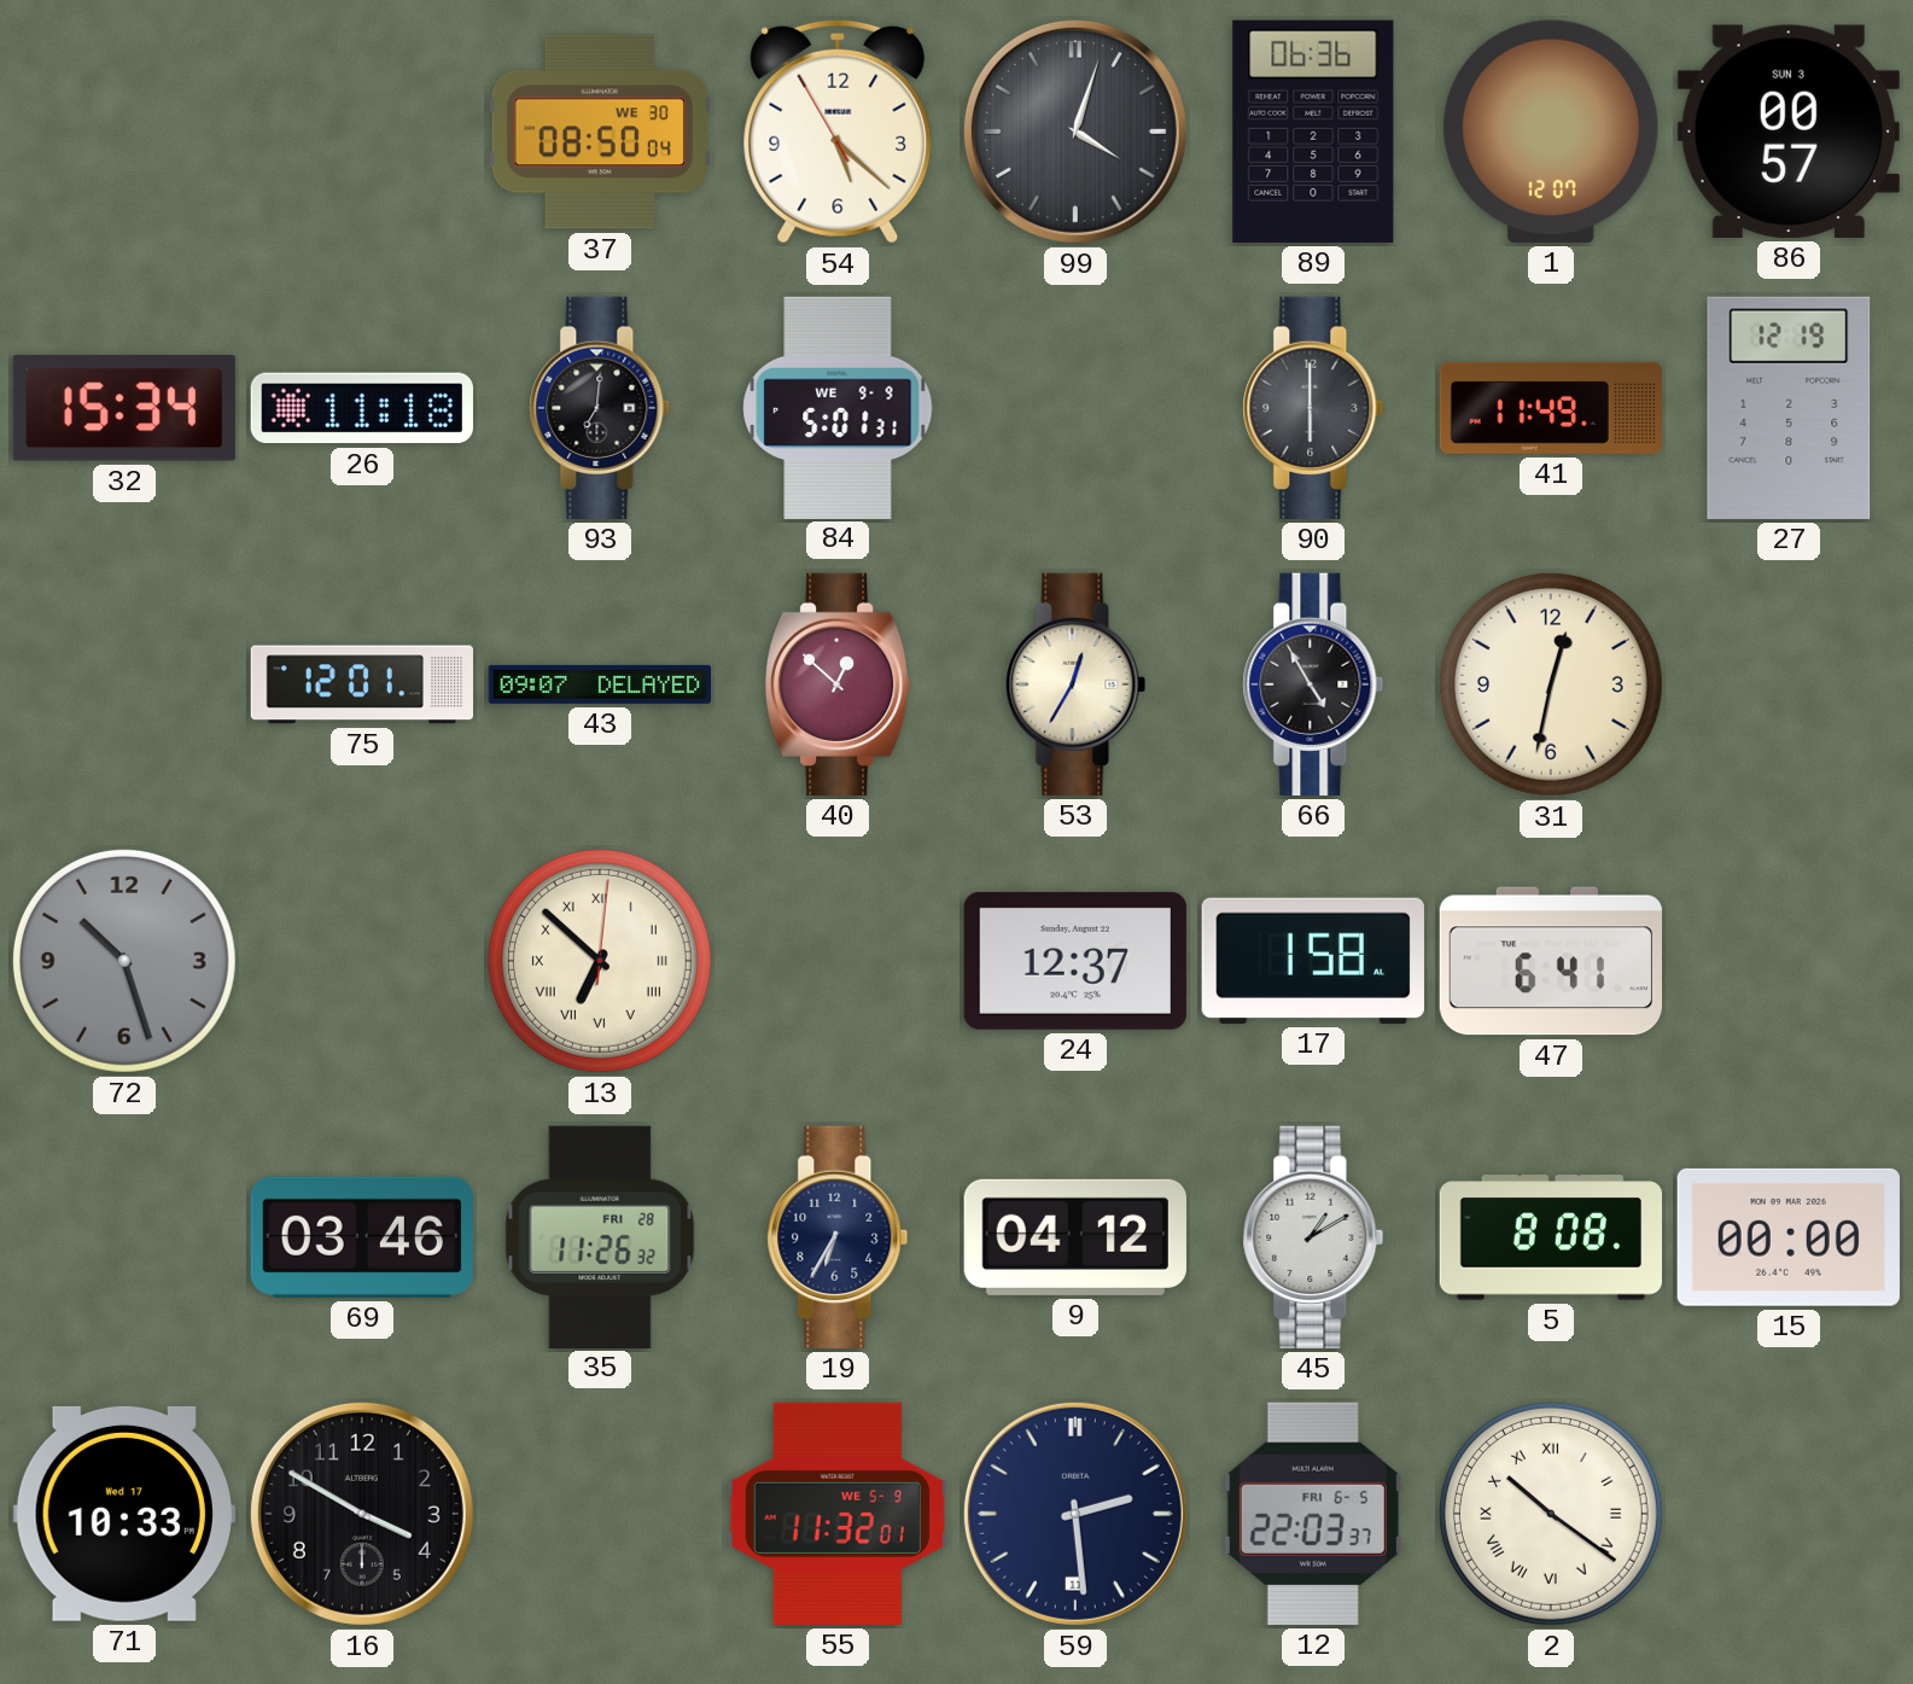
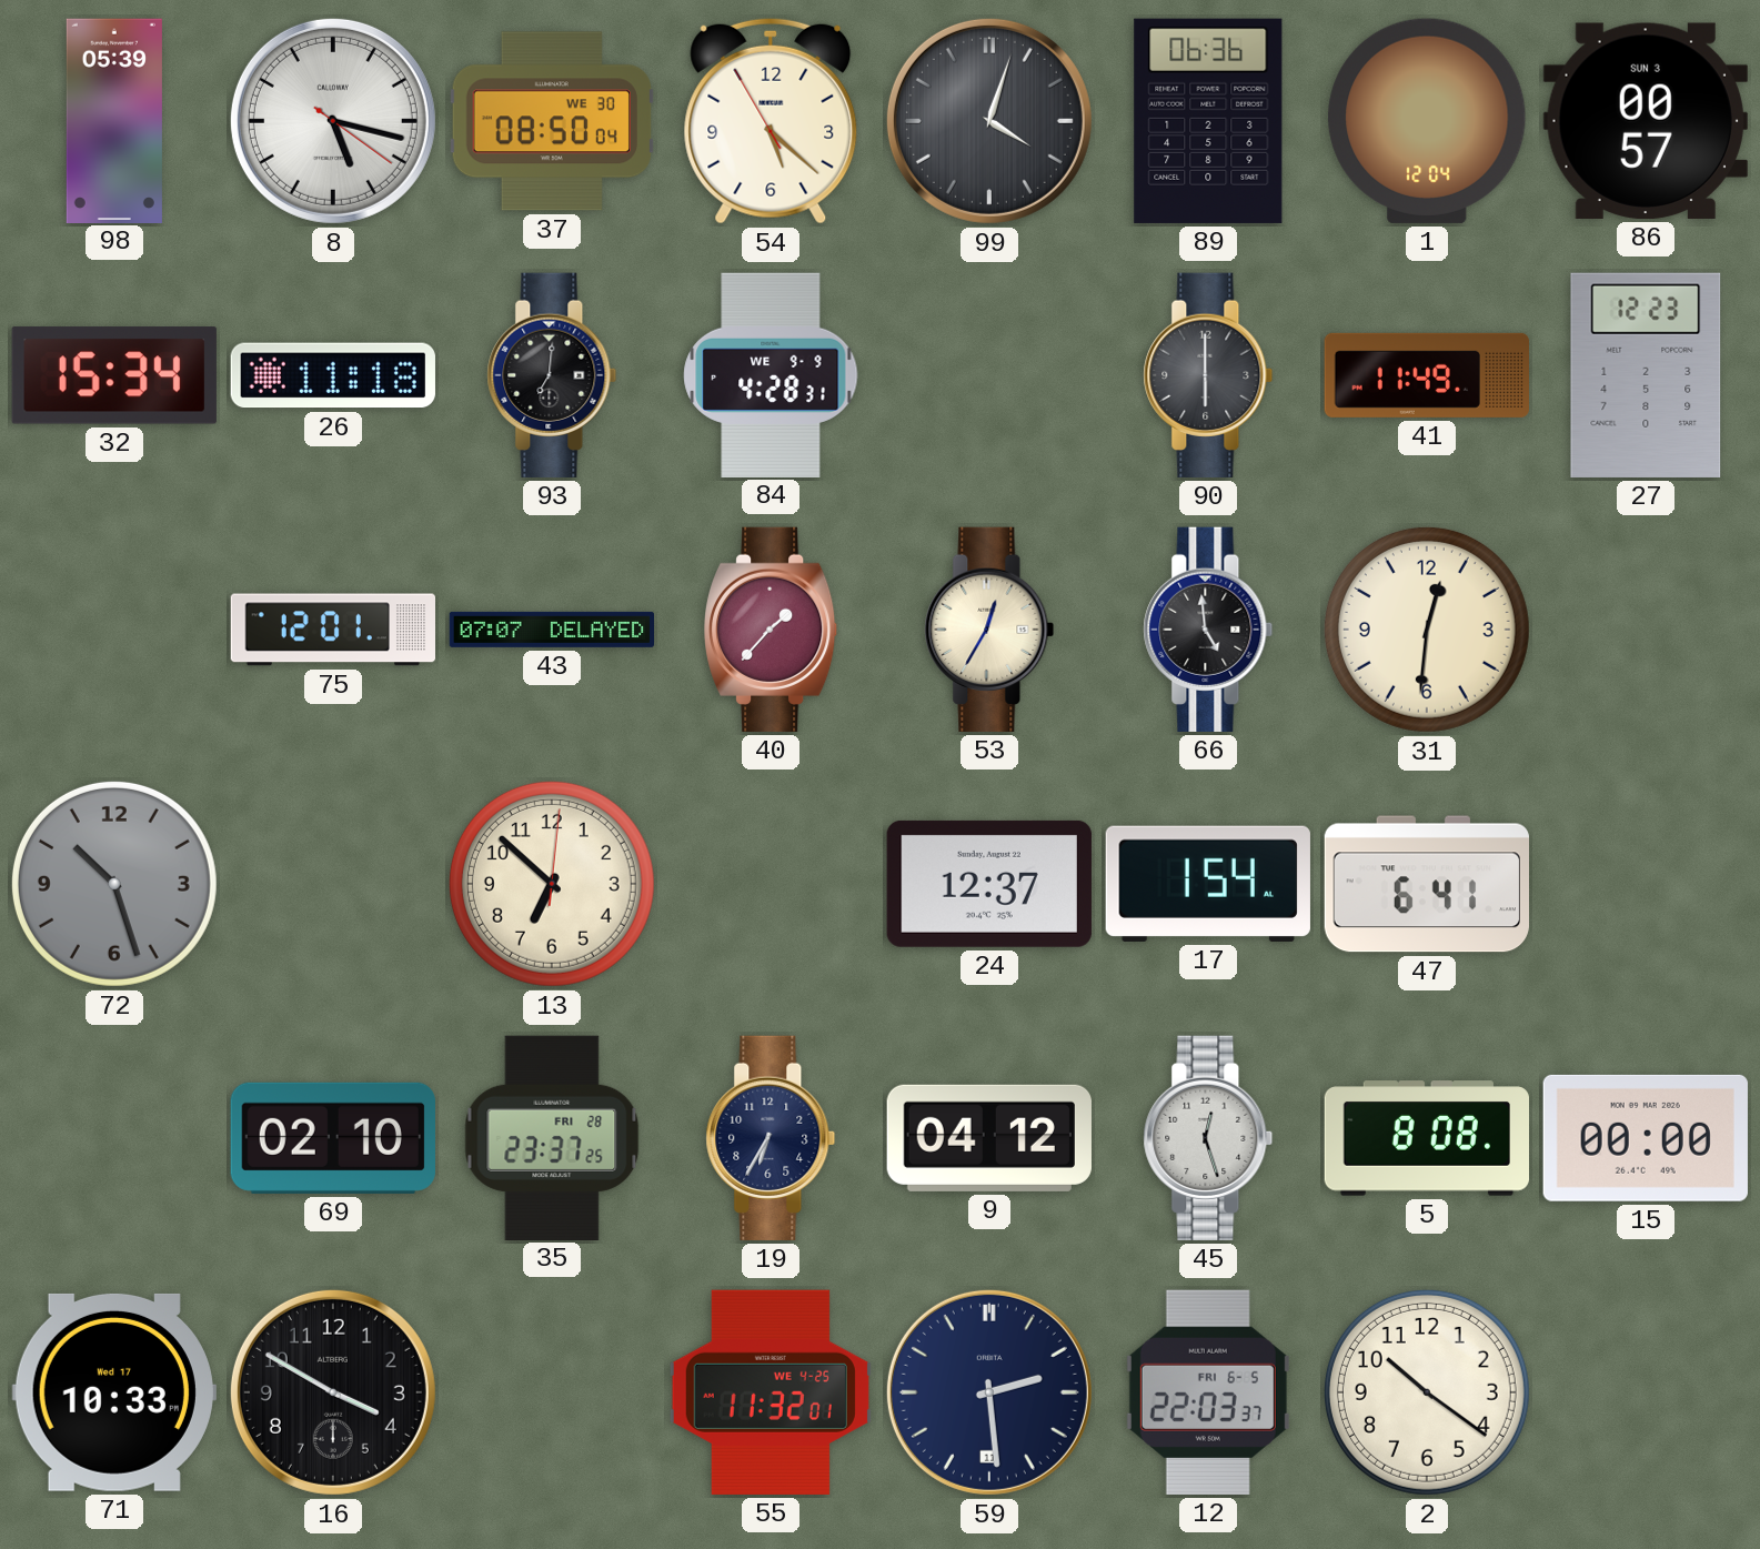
98: none -> 05:39 (114, 120)
8: none -> 5:17 (333, 121)
1: 12:07 -> 12:04 (1427, 121)
84: 5:01 -> 4:28 (771, 374)
27: 12:19 -> 12:23 (1646, 375)
43: 09:07 -> 07:07 (552, 630)
40: 12:52 -> 1:37 (772, 630)
66: 4:55 -> 4:59 (1208, 630)
31: 12:32 -> 12:31 (1427, 630)
13 numerals: Roman -> Arabic (552, 884)
17: 1:58 -> 1:54 (1208, 884)
69: 03:46 -> 02:10 (333, 1138)
35: 11:26 -> 23:37 (552, 1137)
45: 1:10 -> 12:27 (1208, 1138)
55 date: WE 5-9 -> WE 4-25 (771, 1392)
2 numerals: Roman -> Arabic (1427, 1392)
